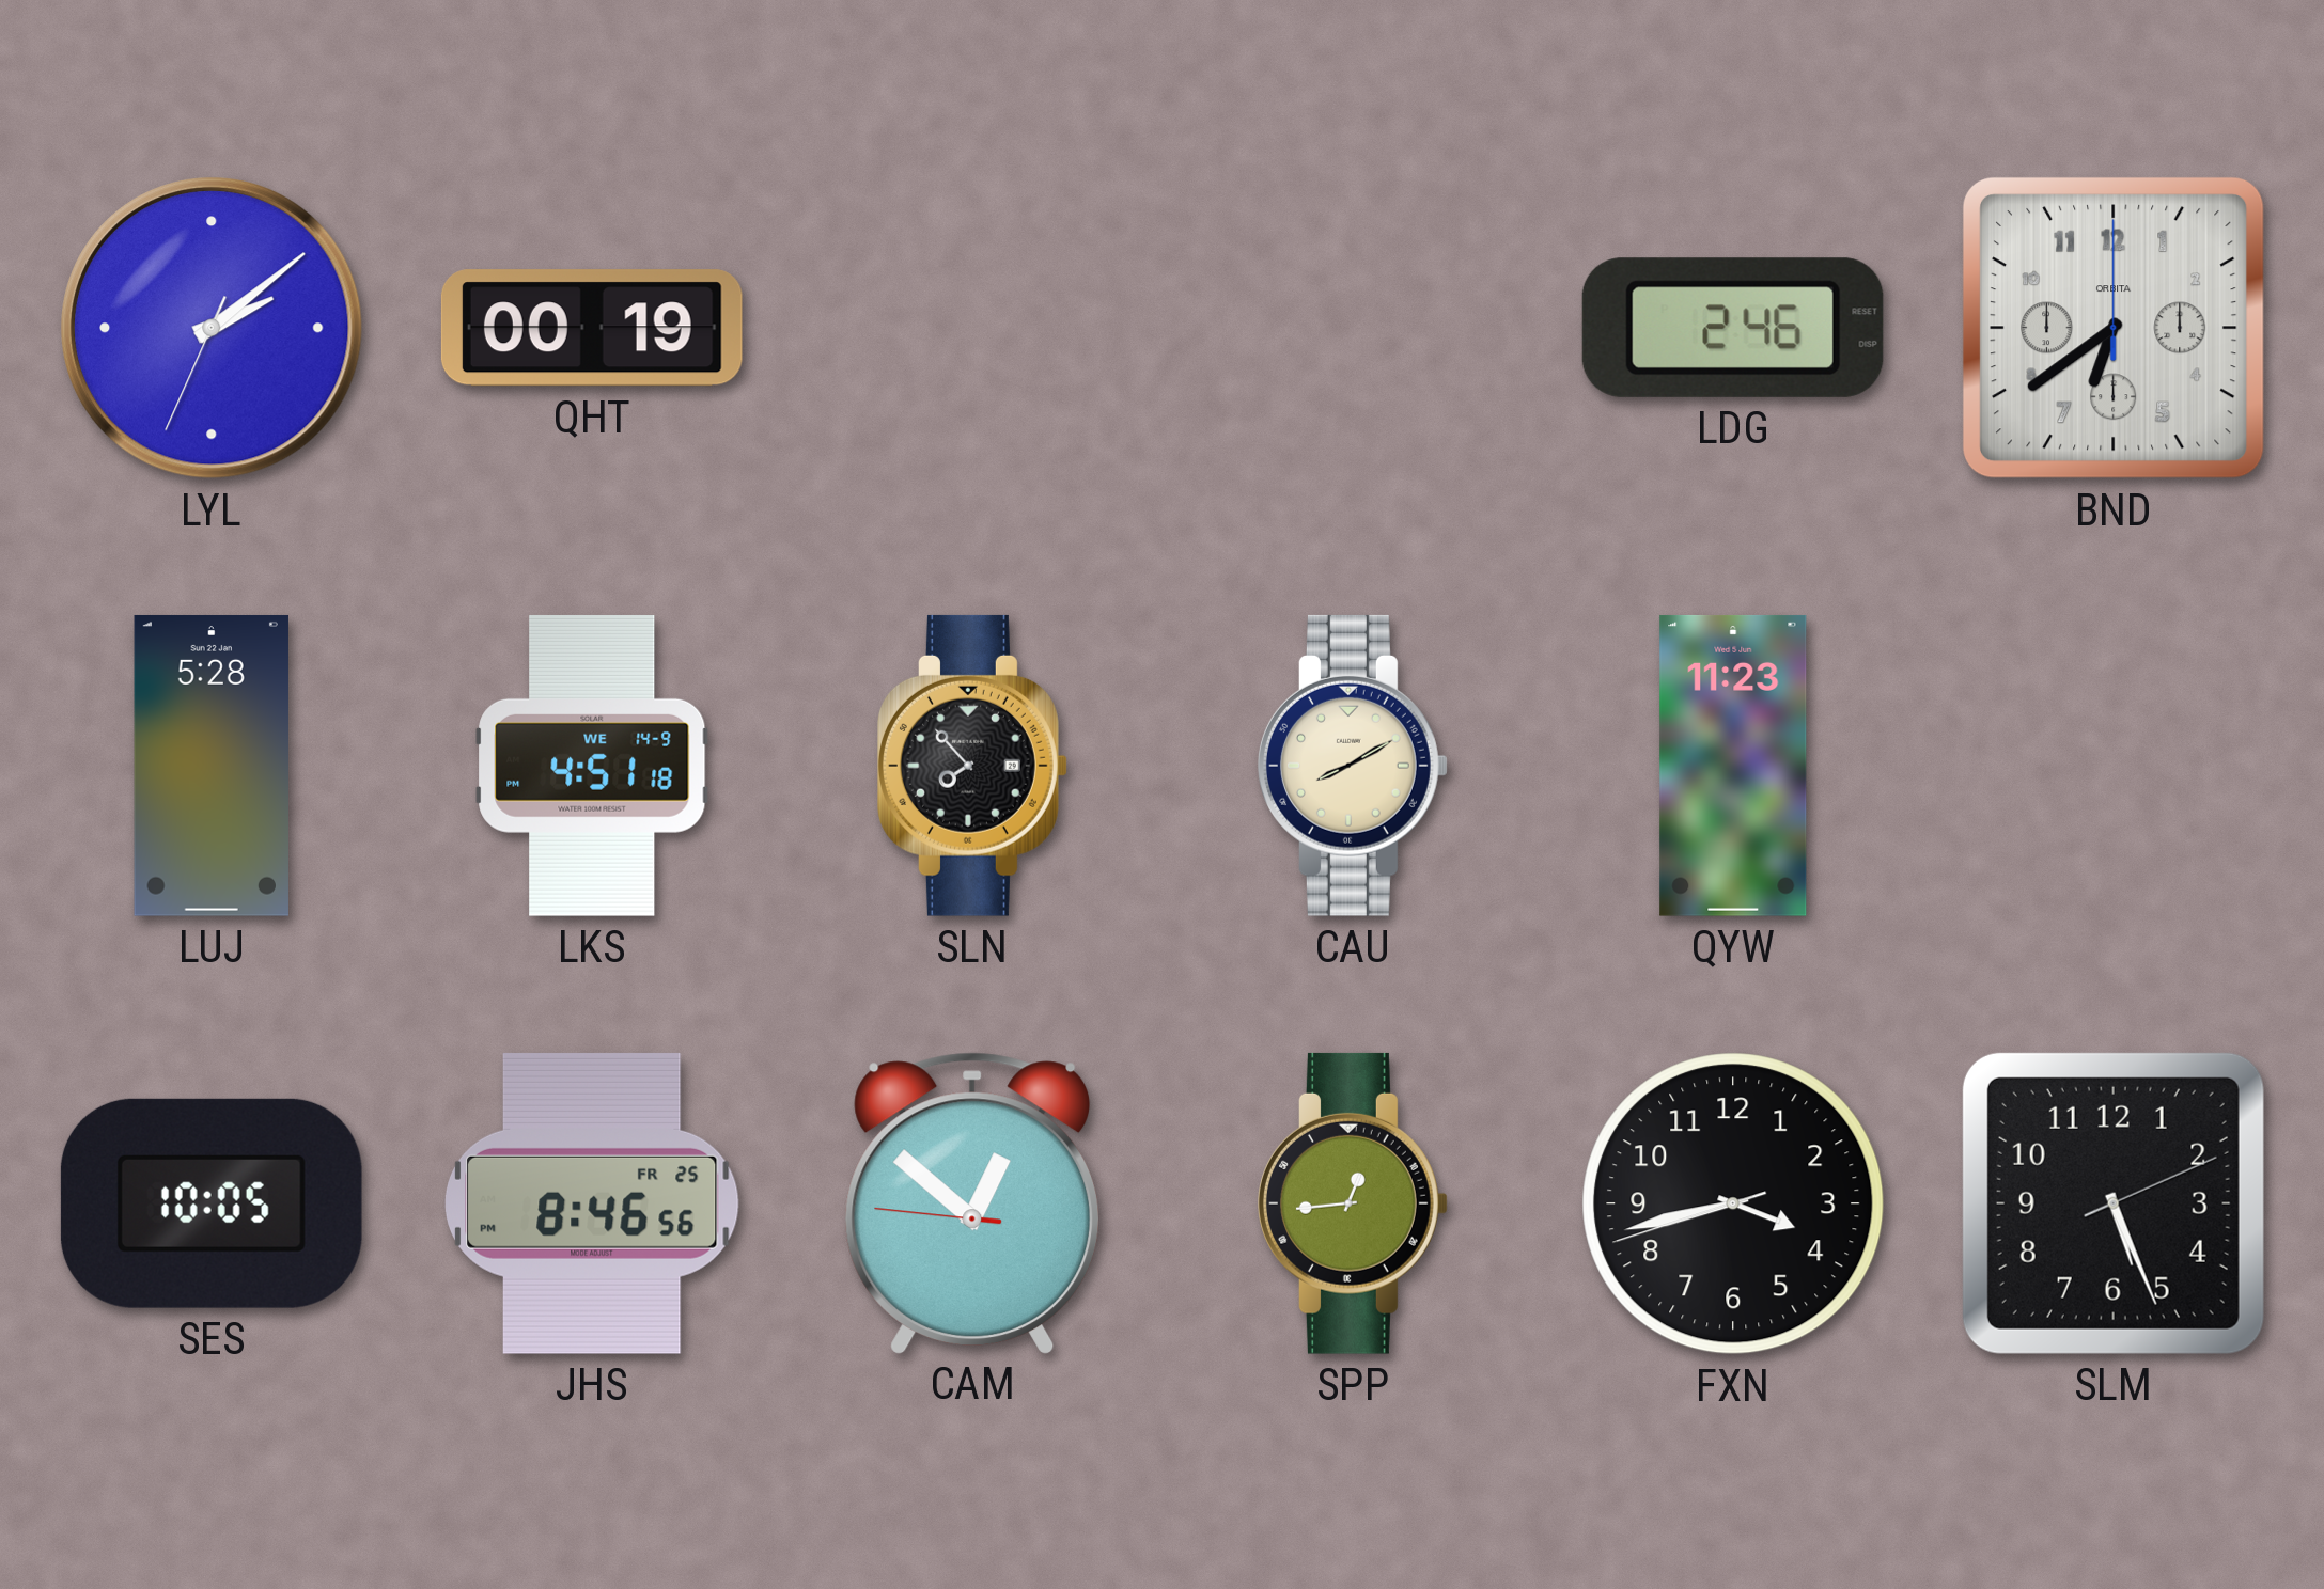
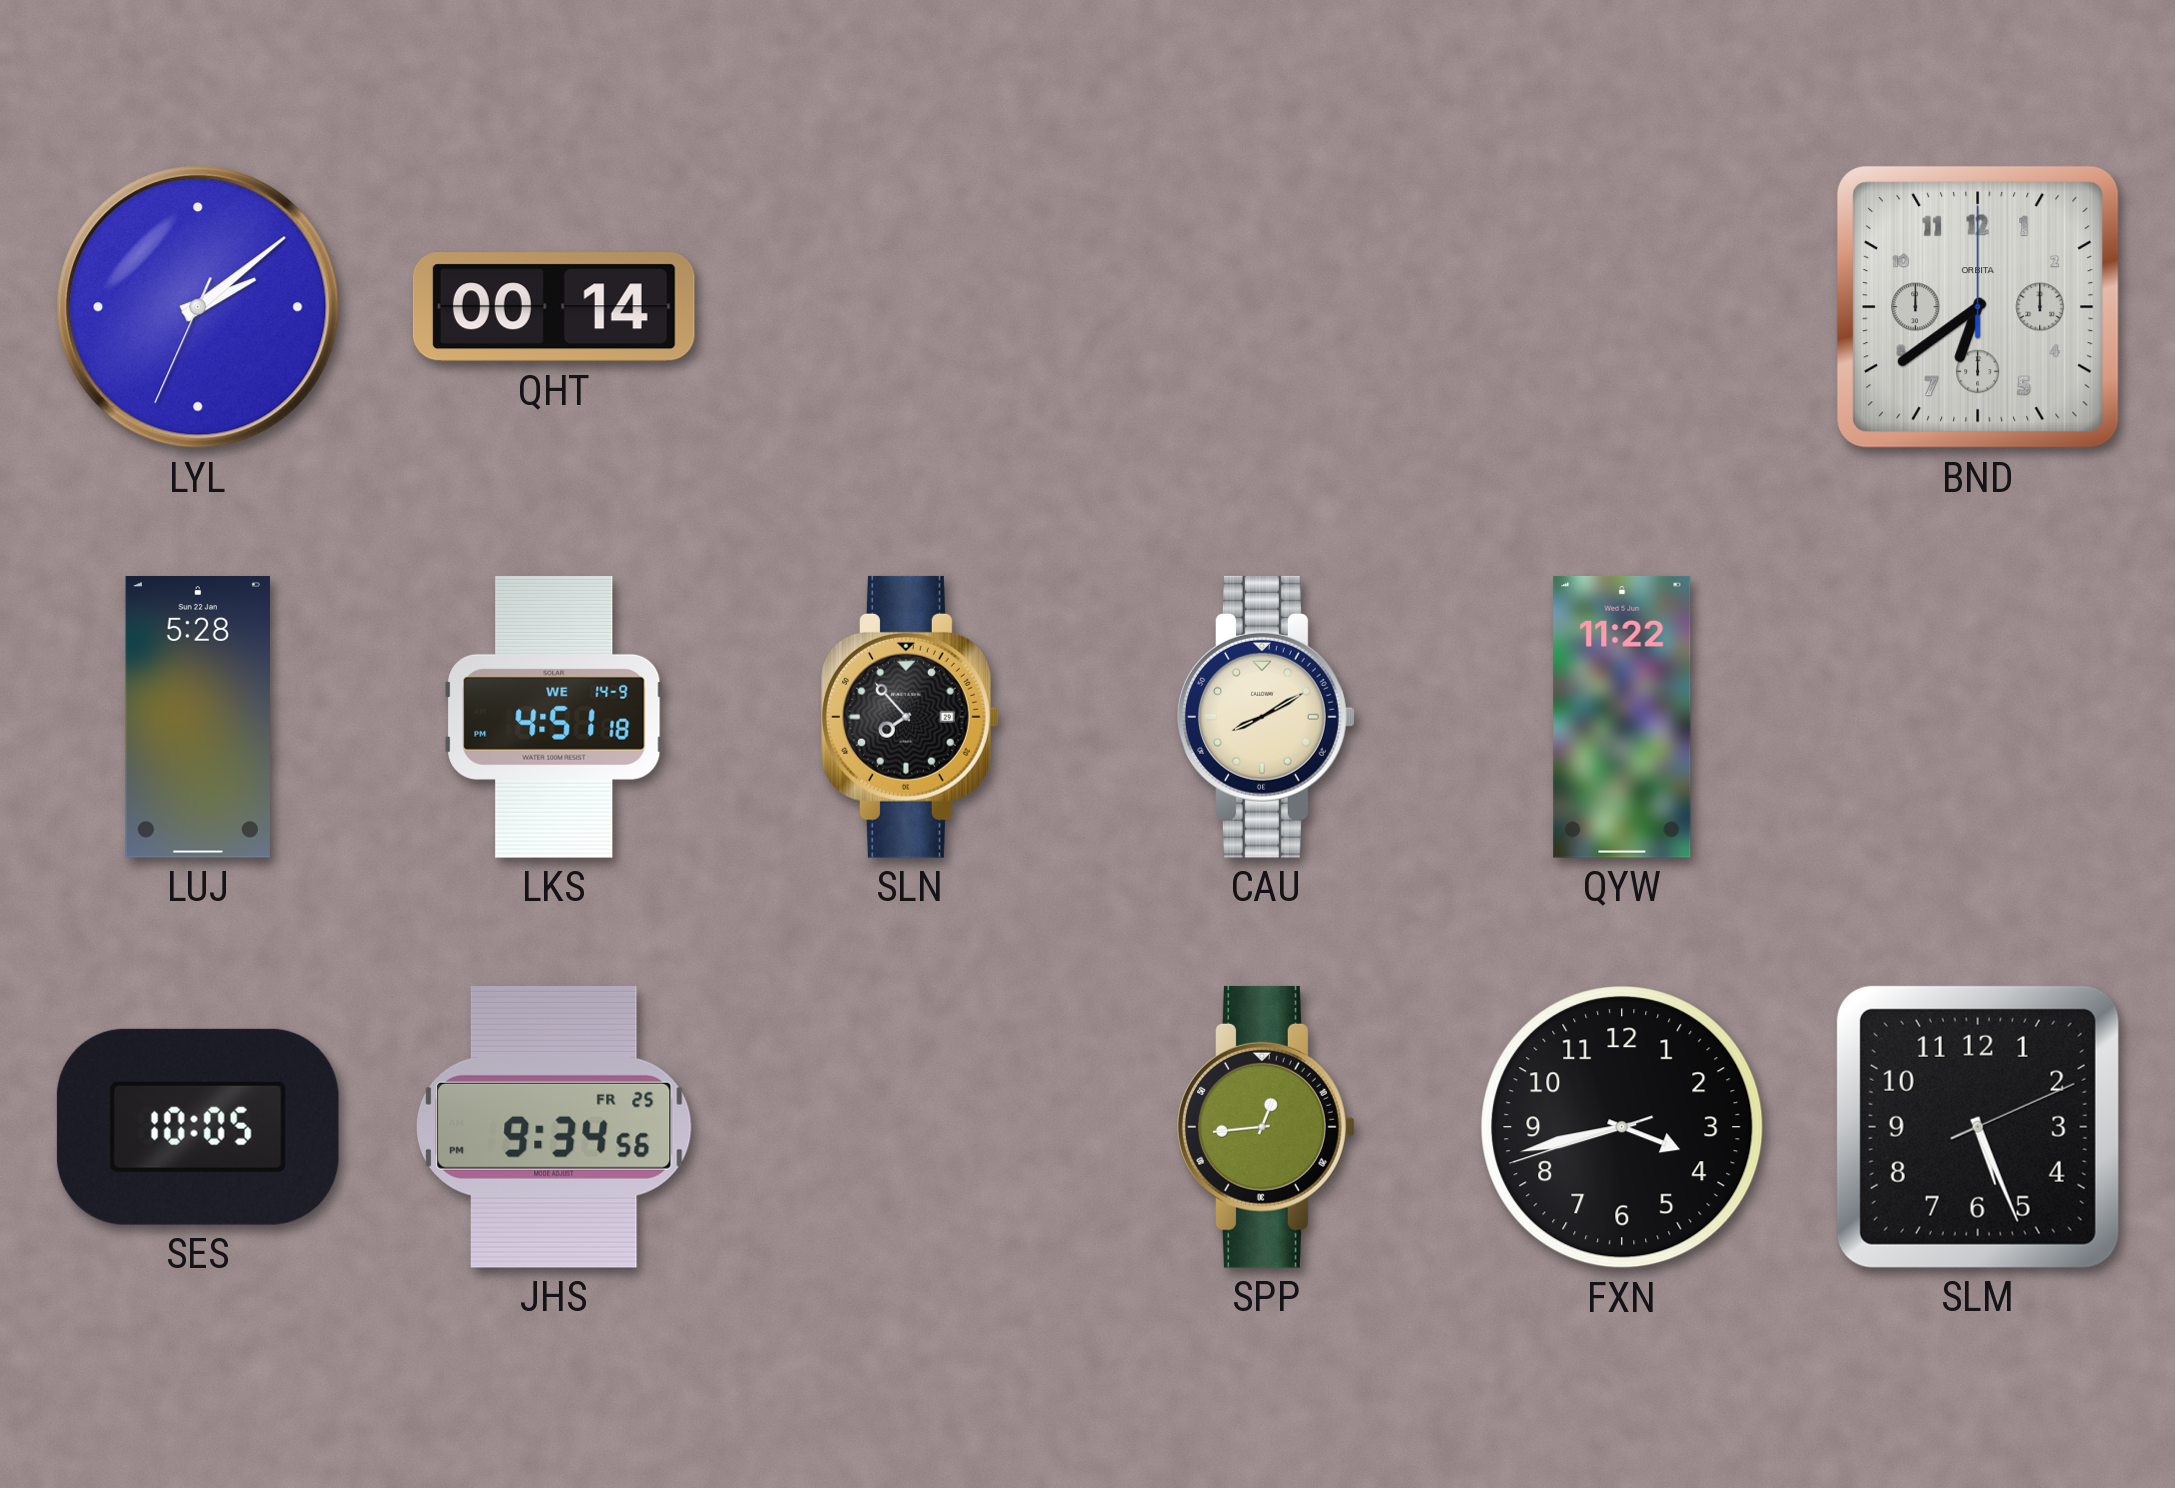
QHT: 00:19 -> 00:14 (554, 307)
LDG: 2:46 -> none (1733, 328)
QYW: 11:23 -> 11:22 (1622, 717)
JHS: 8:46 -> 9:34 (554, 1127)
CAM: 12:51 -> none (972, 1202)
